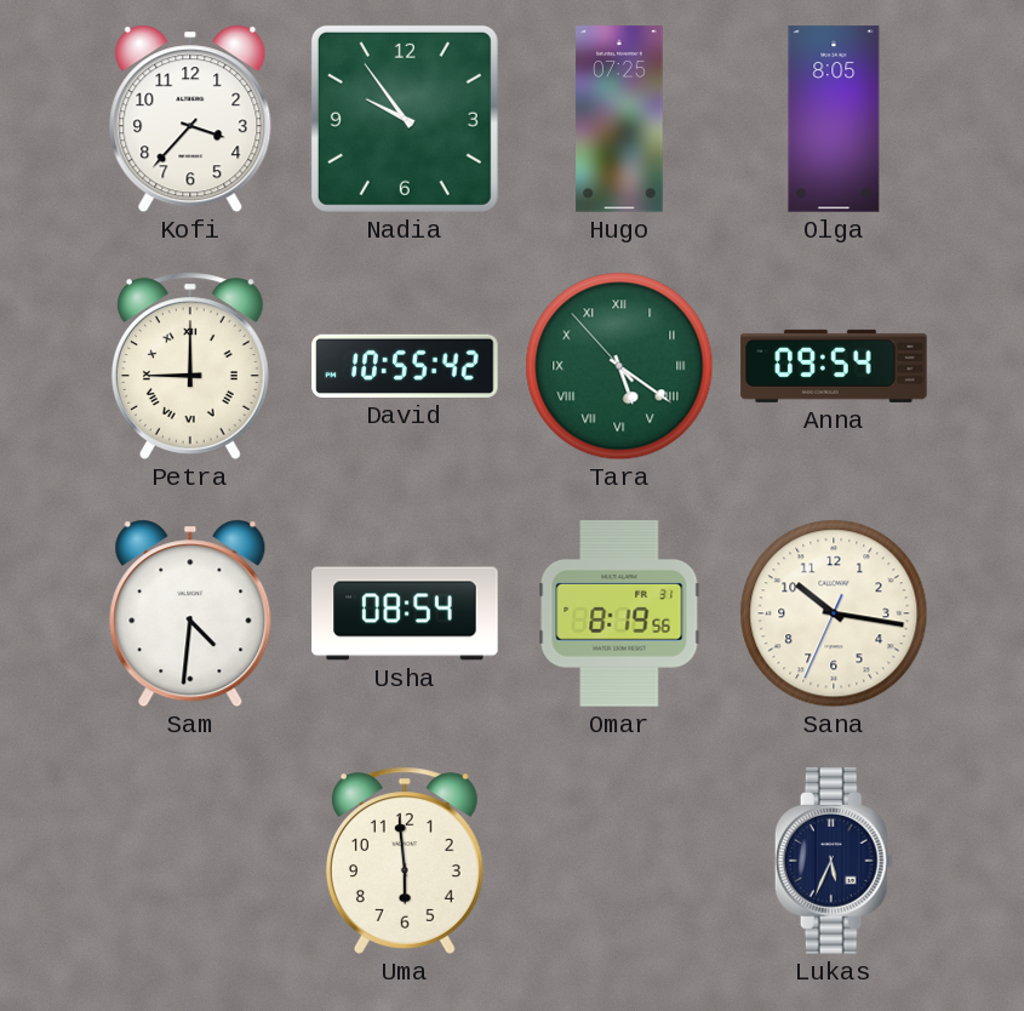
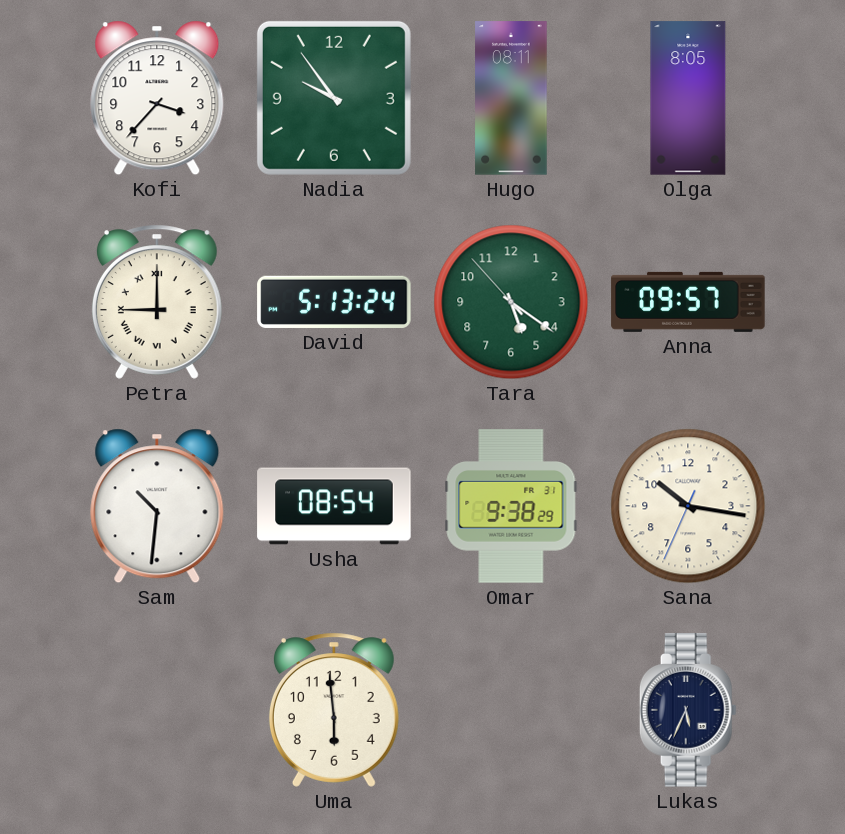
Hugo: 07:25 -> 08:11 (511, 98)
David: 10:55 -> 5:13 (334, 302)
Tara numerals: Roman -> Arabic (511, 302)
Anna: 09:54 -> 09:57 (688, 302)
Sam: 4:31 -> 10:31 (157, 506)
Omar: 8:19 -> 9:38 (511, 506)
